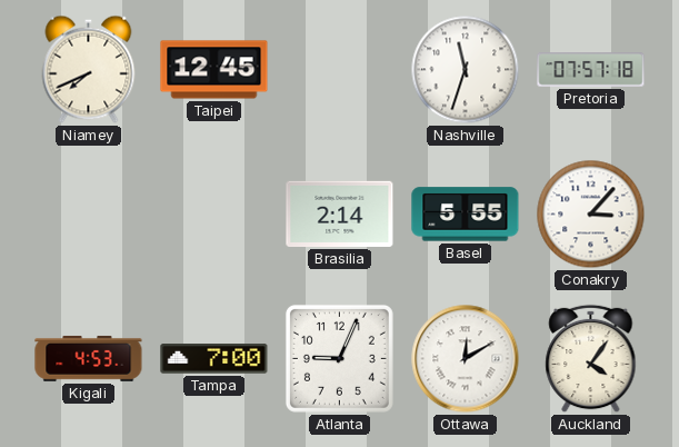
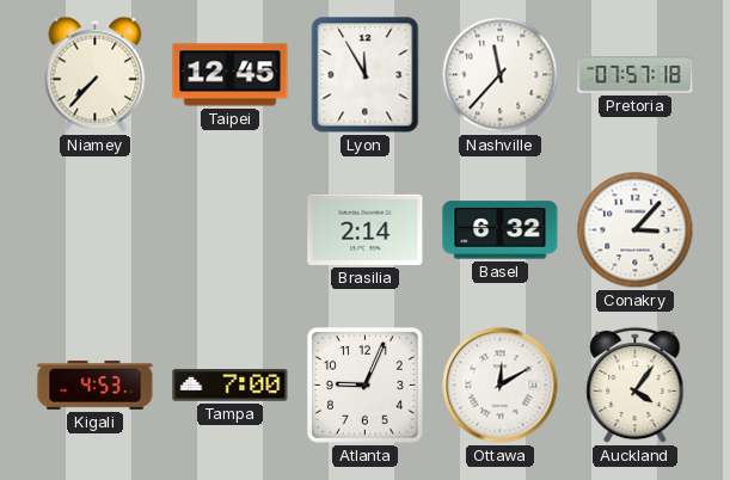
Niamey: 7:41 -> 7:37 (96, 74)
Lyon: none -> 11:55 (366, 75)
Nashville: 11:33 -> 11:37 (501, 75)
Basel: 5:55 -> 6:32 (501, 230)
